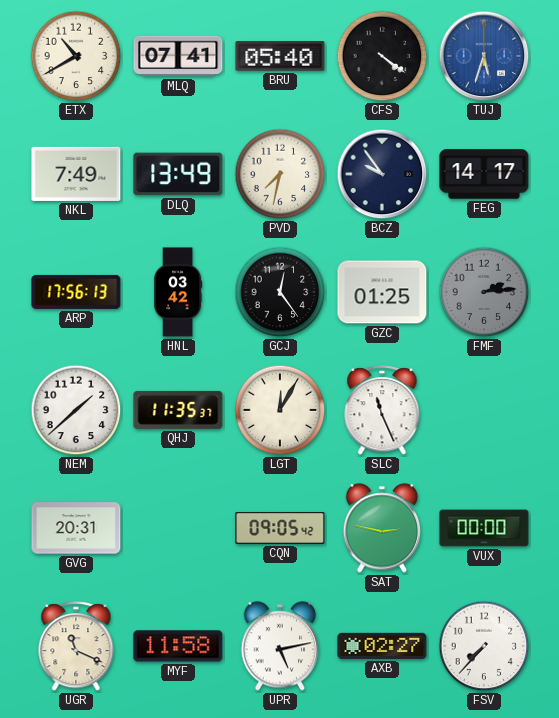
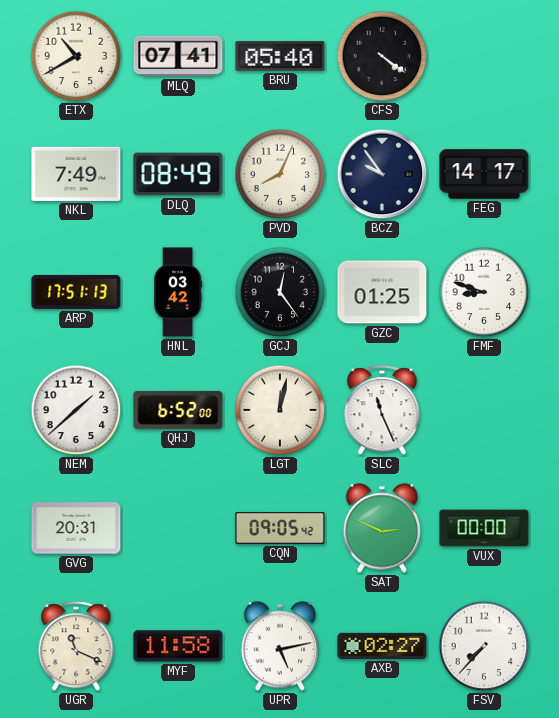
TUJ: 5:33 -> none (484, 56)
DLQ: 13:49 -> 08:49 (178, 174)
PVD: 7:32 -> 8:04 (280, 174)
ARP: 17:56 -> 17:51 (76, 292)
FMF: 2:14 -> 8:48 (484, 292)
FMF dial: grey -> white (484, 292)
QHJ: 11:35 -> 6:52 (178, 410)
LGT: 12:05 -> 12:02 (280, 410)
SAT: 2:47 -> 2:49 (382, 528)
